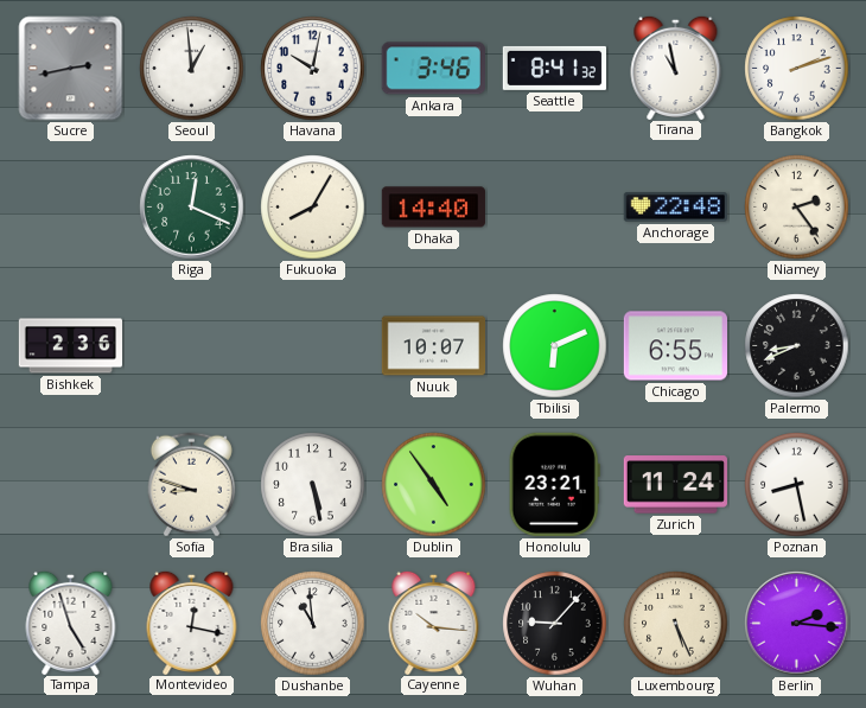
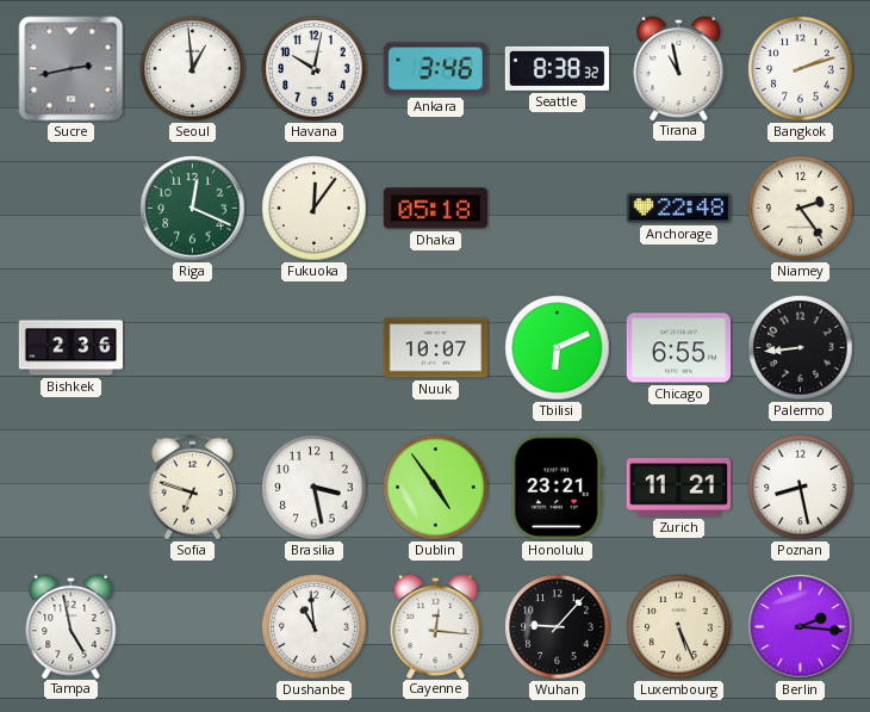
Seattle: 8:41 -> 8:38 (557, 68)
Fukuoka: 8:05 -> 12:06 (315, 209)
Dhaka: 14:40 -> 05:18 (435, 209)
Palermo: 8:41 -> 8:44 (801, 348)
Sofia: 8:48 -> 6:48 (192, 488)
Brasilia: 5:28 -> 3:28 (315, 488)
Zurich: 11:24 -> 11:21 (678, 488)
Tampa: 4:57 -> 4:58 (72, 625)
Montevideo: 12:17 -> none (192, 621)
Cayenne: 10:16 -> 12:16 (436, 625)
